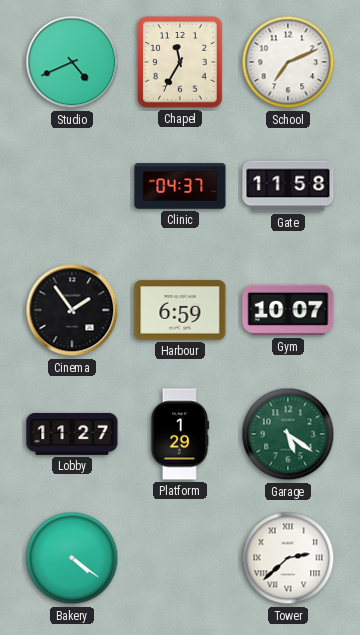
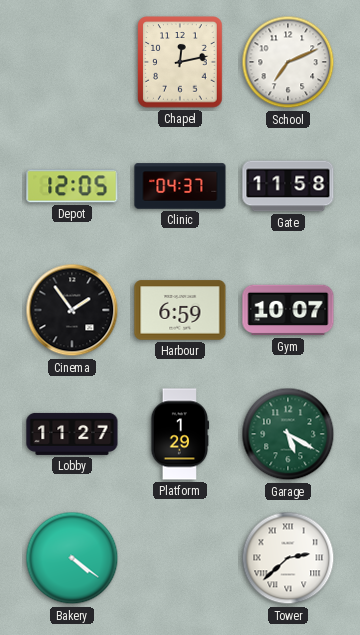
Studio: 4:41 -> none (72, 62)
Chapel: 11:35 -> 12:13 (180, 62)
Depot: none -> 12:05 (72, 186)
Garage: 5:21 -> 5:20 (288, 434)
